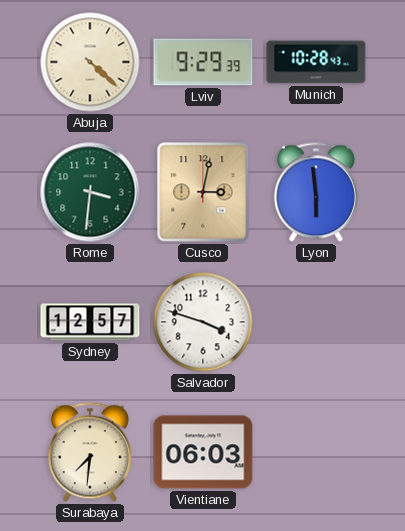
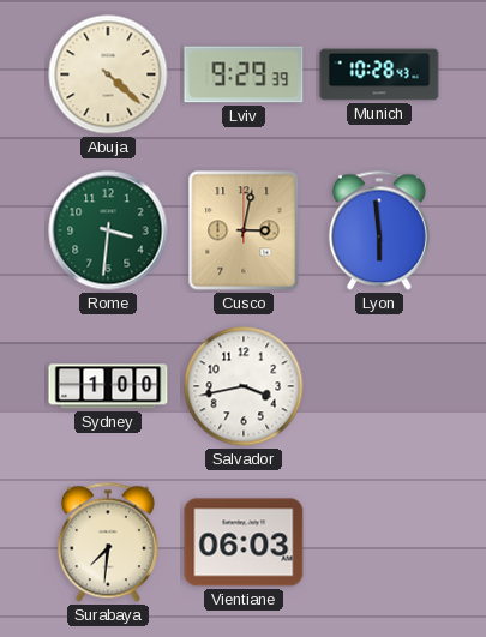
Sydney: 12:57 -> 1:00 (108, 386)
Salvador: 3:48 -> 3:43 (244, 386)
